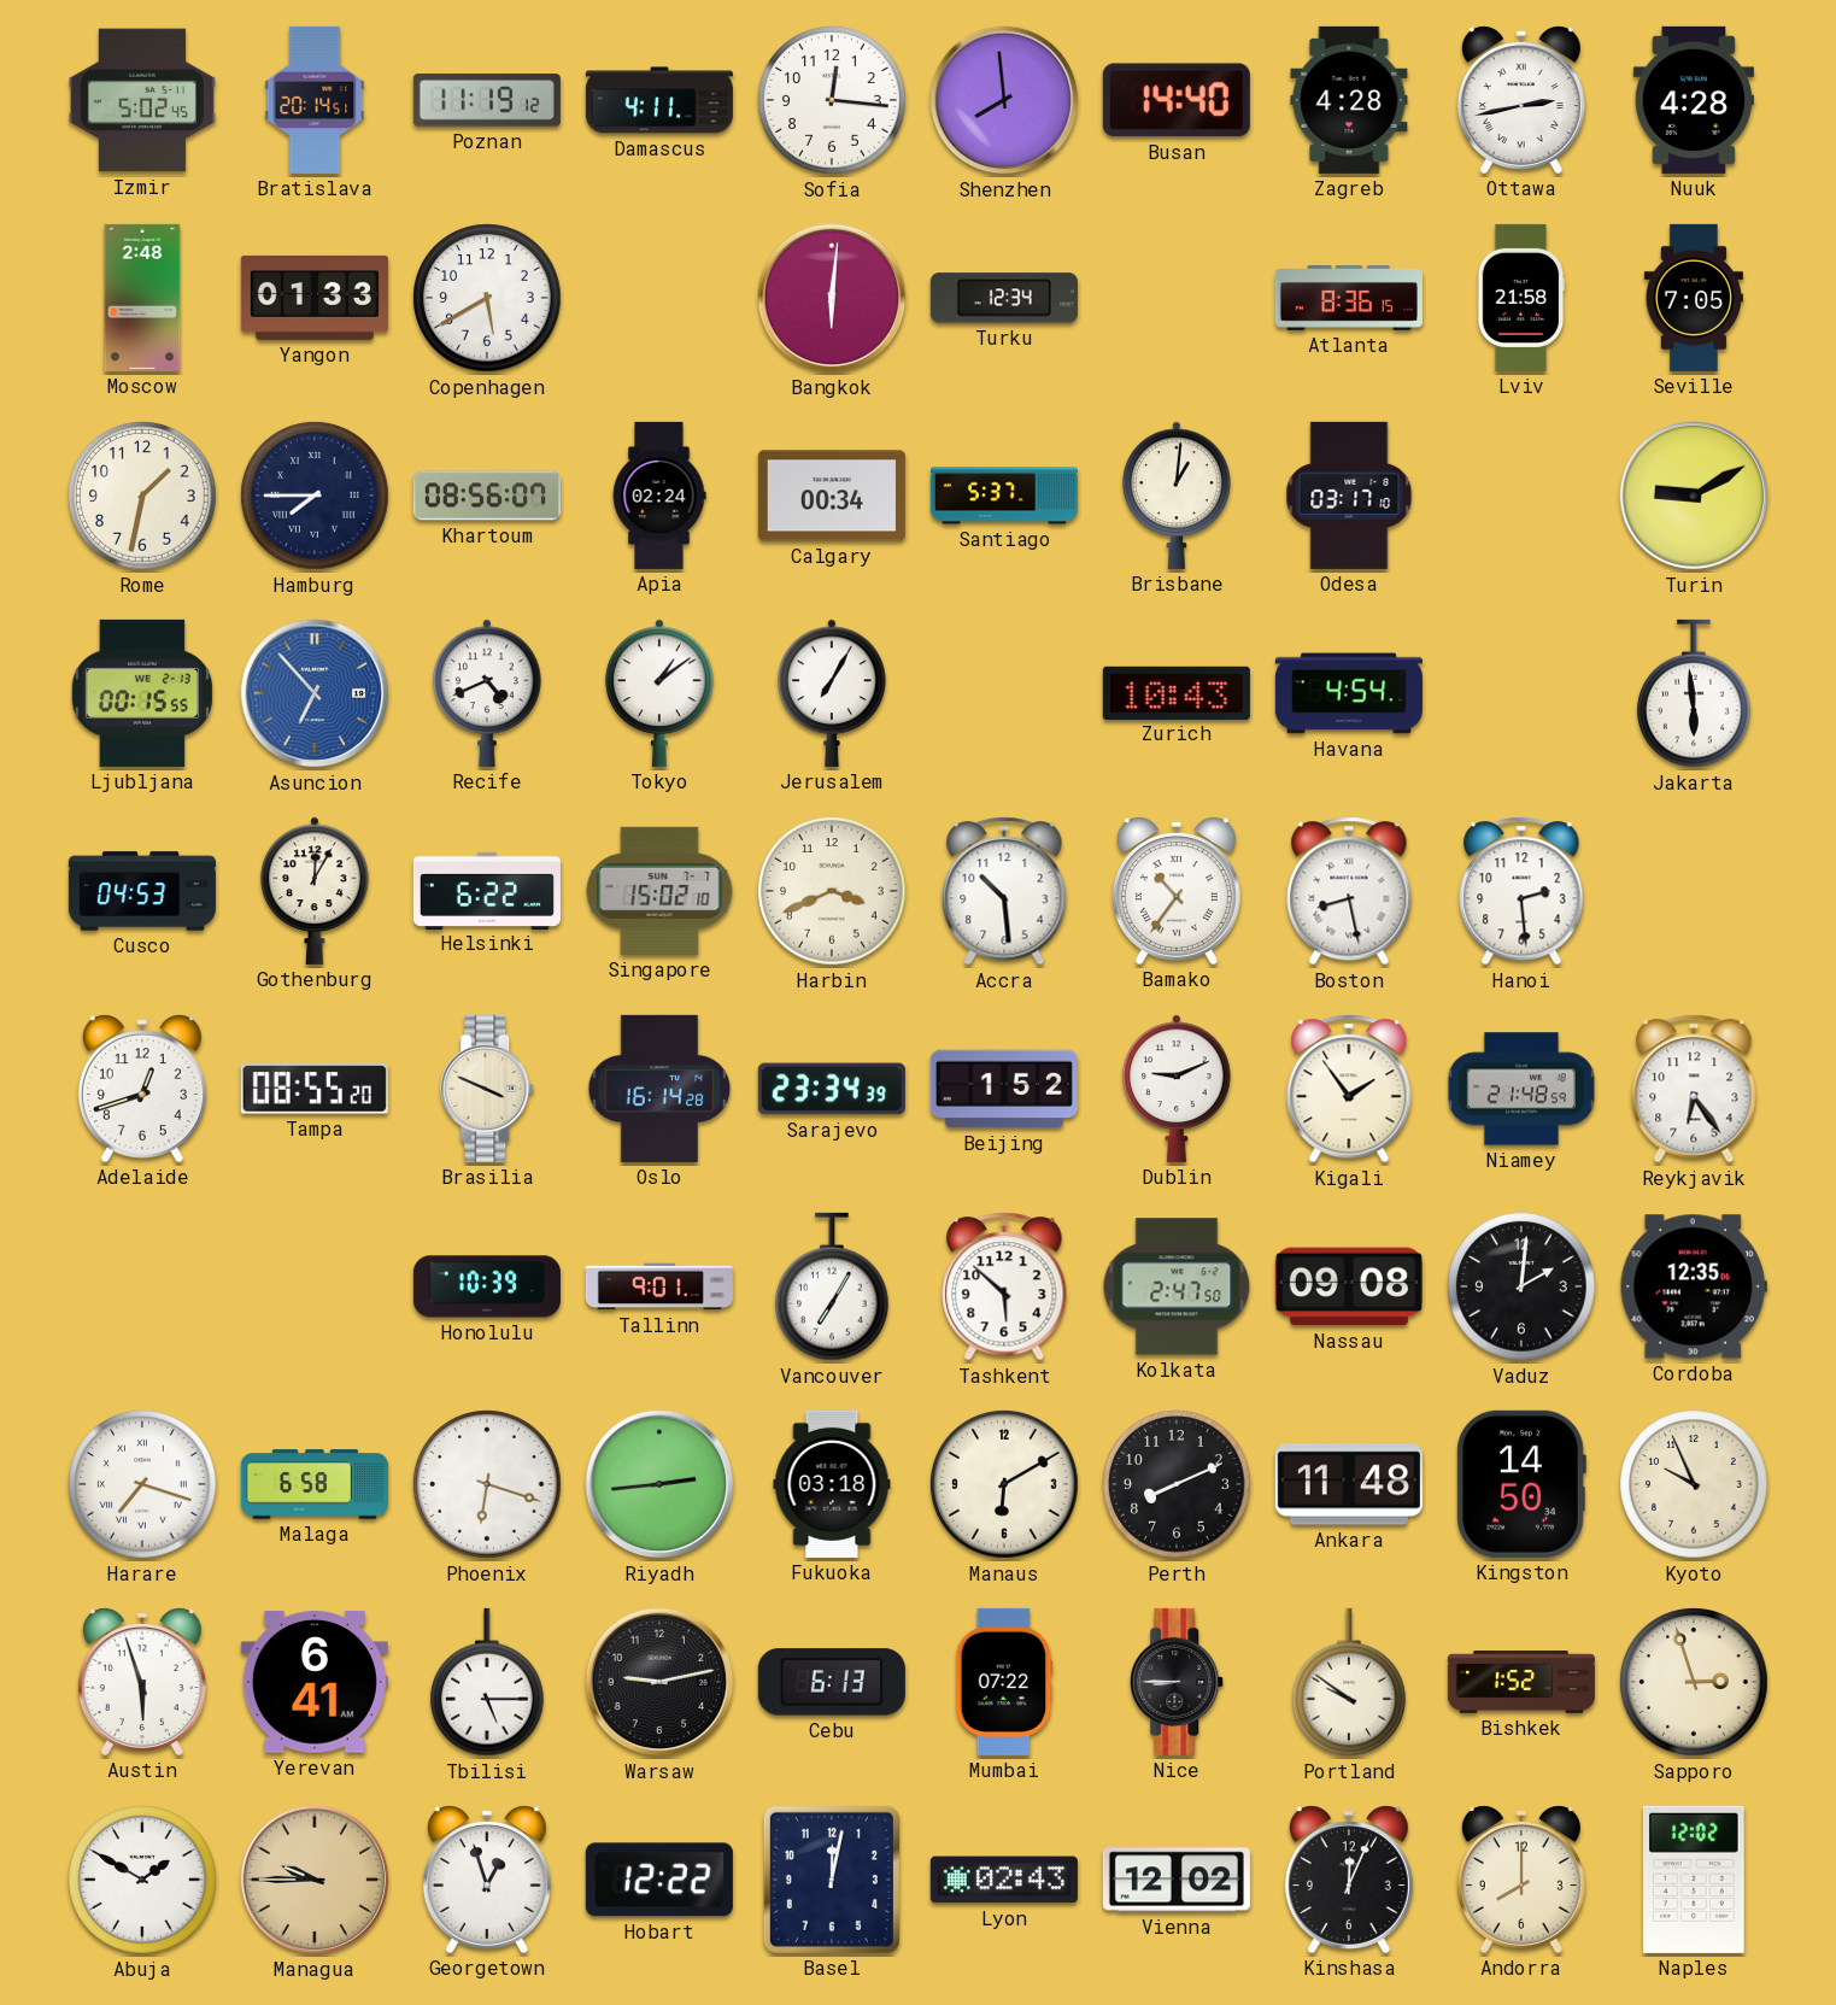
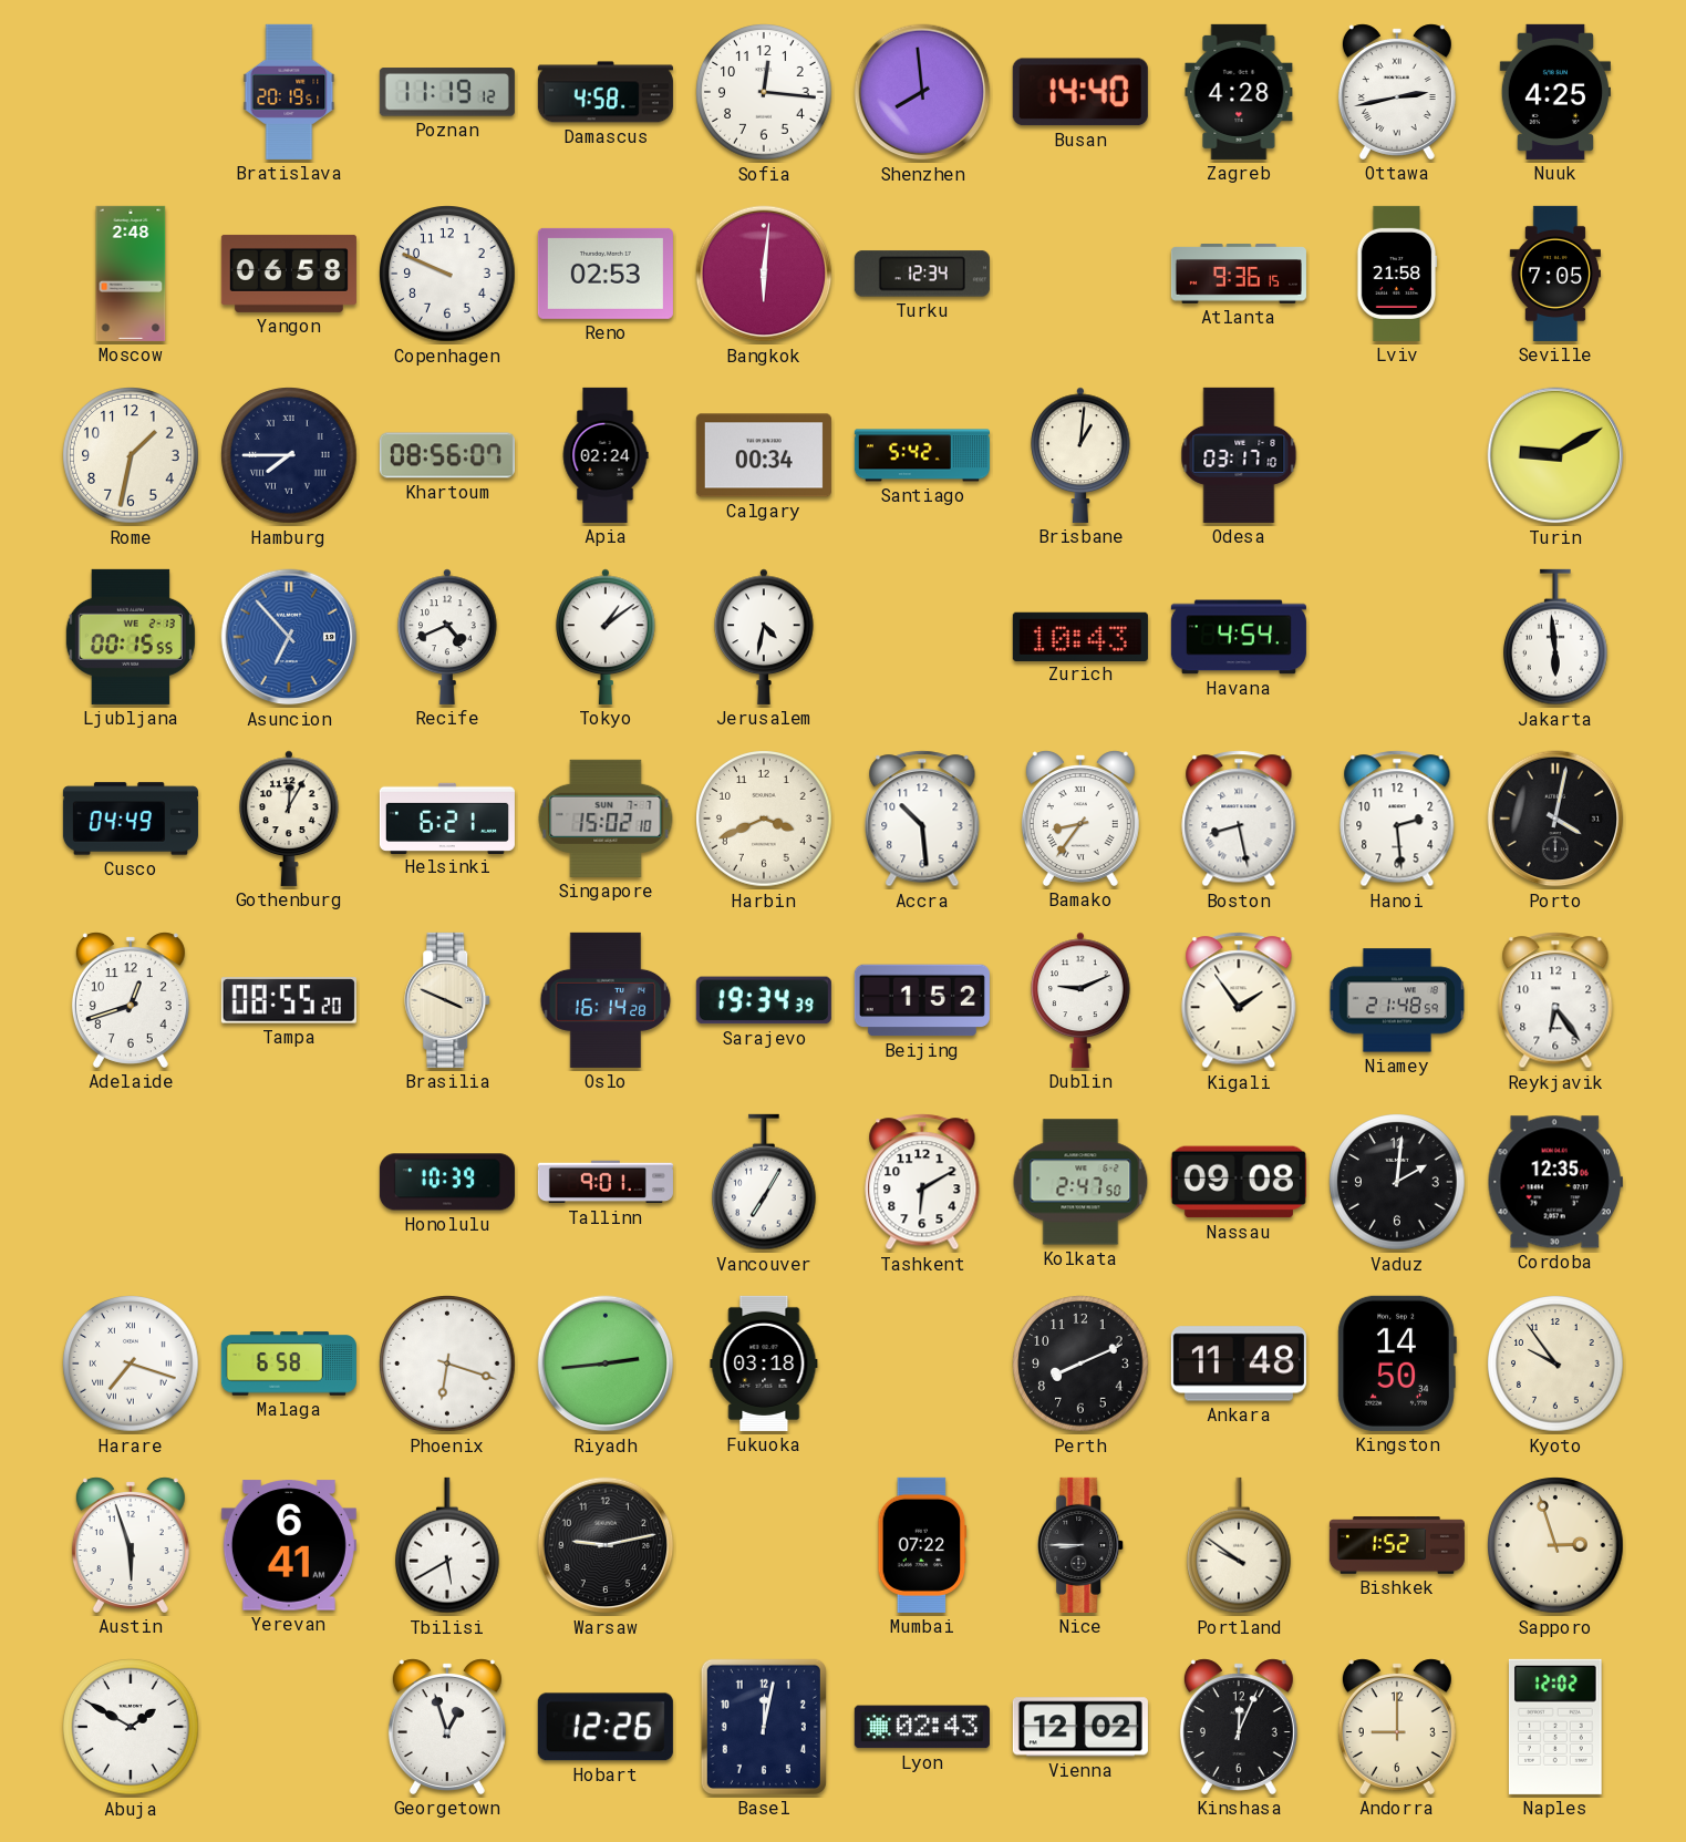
Izmir: 5:02 -> none (142, 100)
Bratislava: 20:14 -> 20:19 (289, 92)
Damascus: 4:11 -> 4:58 (606, 92)
Nuuk: 4:28 -> 4:25 (1555, 92)
Yangon: 01:33 -> 06:58 (289, 274)
Copenhagen: 5:40 -> 9:49 (447, 274)
Reno: none -> 02:53 (606, 274)
Atlanta: 8:36 -> 9:36 (1239, 274)
Santiago: 5:37 -> 5:42 (922, 455)
Jerusalem: 7:05 -> 4:32 (764, 637)
Cusco: 04:53 -> 04:49 (131, 819)
Helsinki: 6:22 -> 6:21 (447, 817)
Bamako: 10:36 -> 8:36 (1080, 819)
Porto: none -> 4:02 (1555, 819)
Sarajevo: 23:34 -> 19:34 (764, 1000)
Tashkent: 5:52 -> 6:10 (922, 1182)
Manaus: 6:10 -> none (1004, 1484)
Kyoto: 9:56 -> 9:54 (1555, 1364)
Tbilisi: 5:15 -> 5:40 (448, 1545)
Cebu: 6:13 -> none (832, 1682)
Managua: 9:45 -> none (315, 1880)
Hobart: 12:22 -> 12:26 (606, 1727)
Andorra: 8:00 -> 9:00 (1397, 1727)
